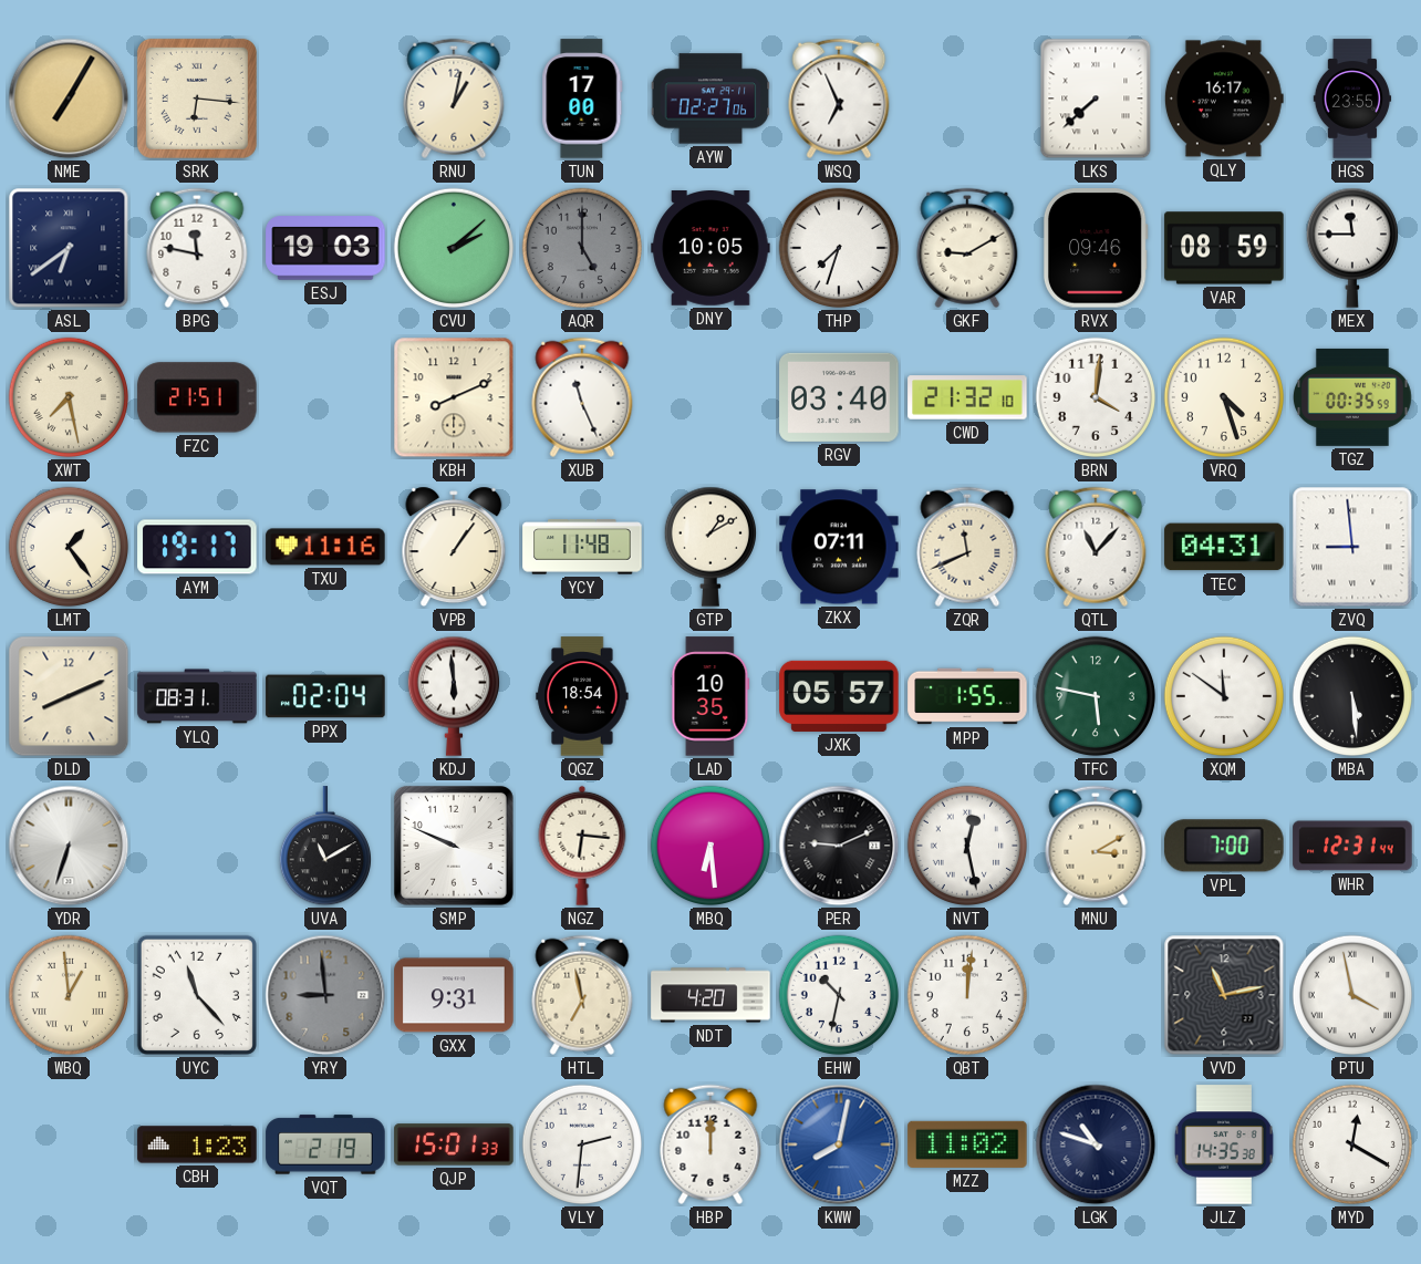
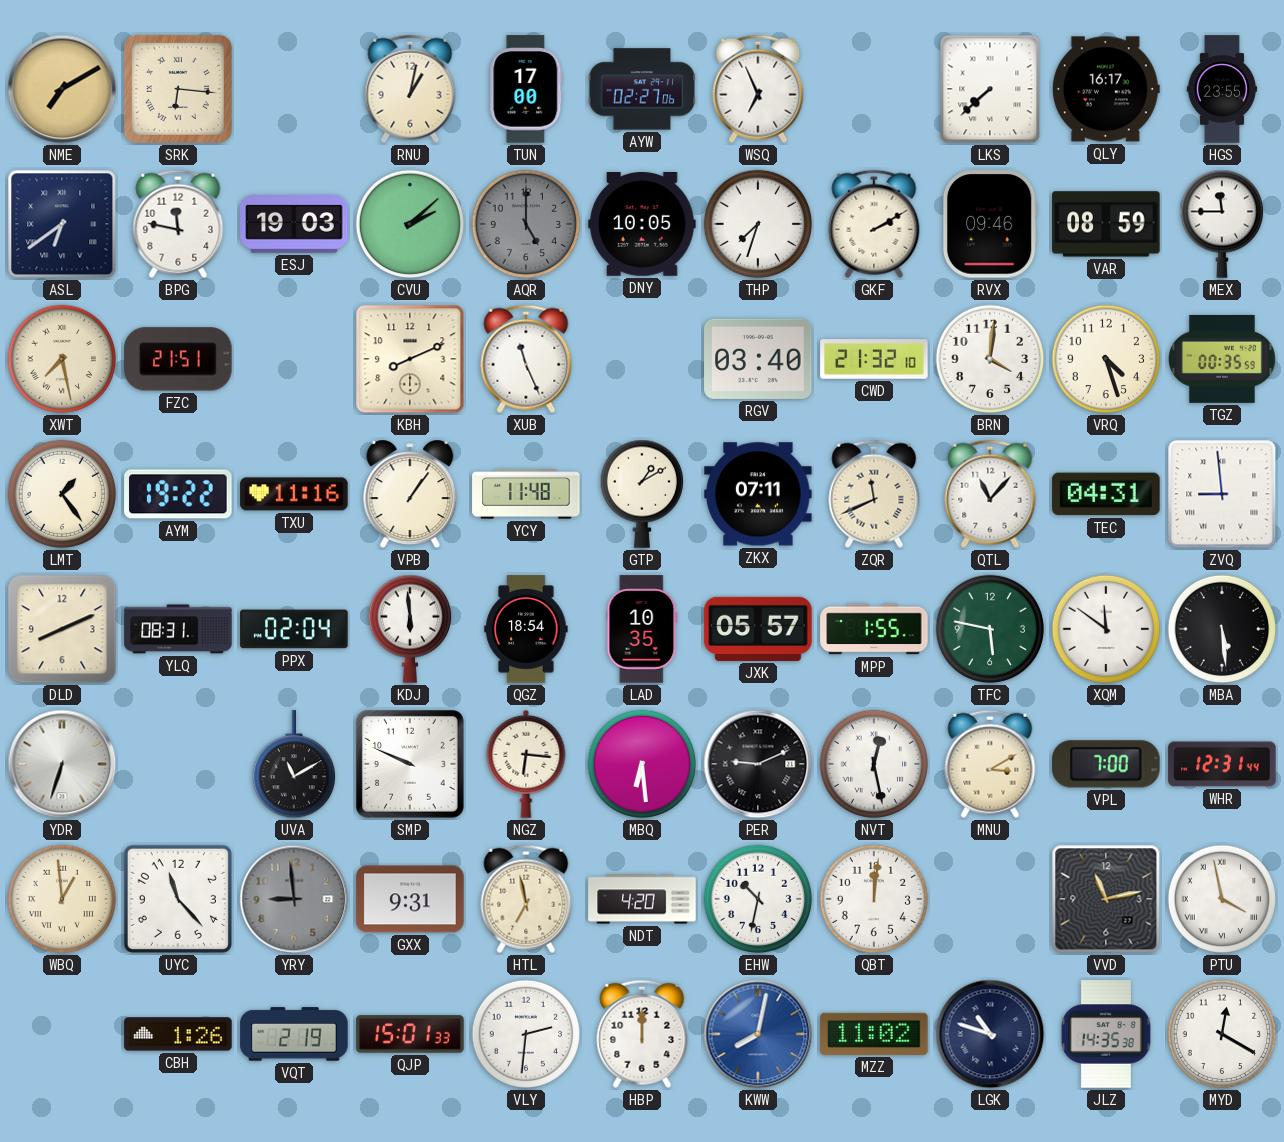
NME: 7:05 -> 7:10 (62, 89)
GKF: 9:10 -> 2:10 (874, 224)
AYM: 19:17 -> 19:22 (178, 494)
CBH: 1:23 -> 1:26 (178, 1034)
